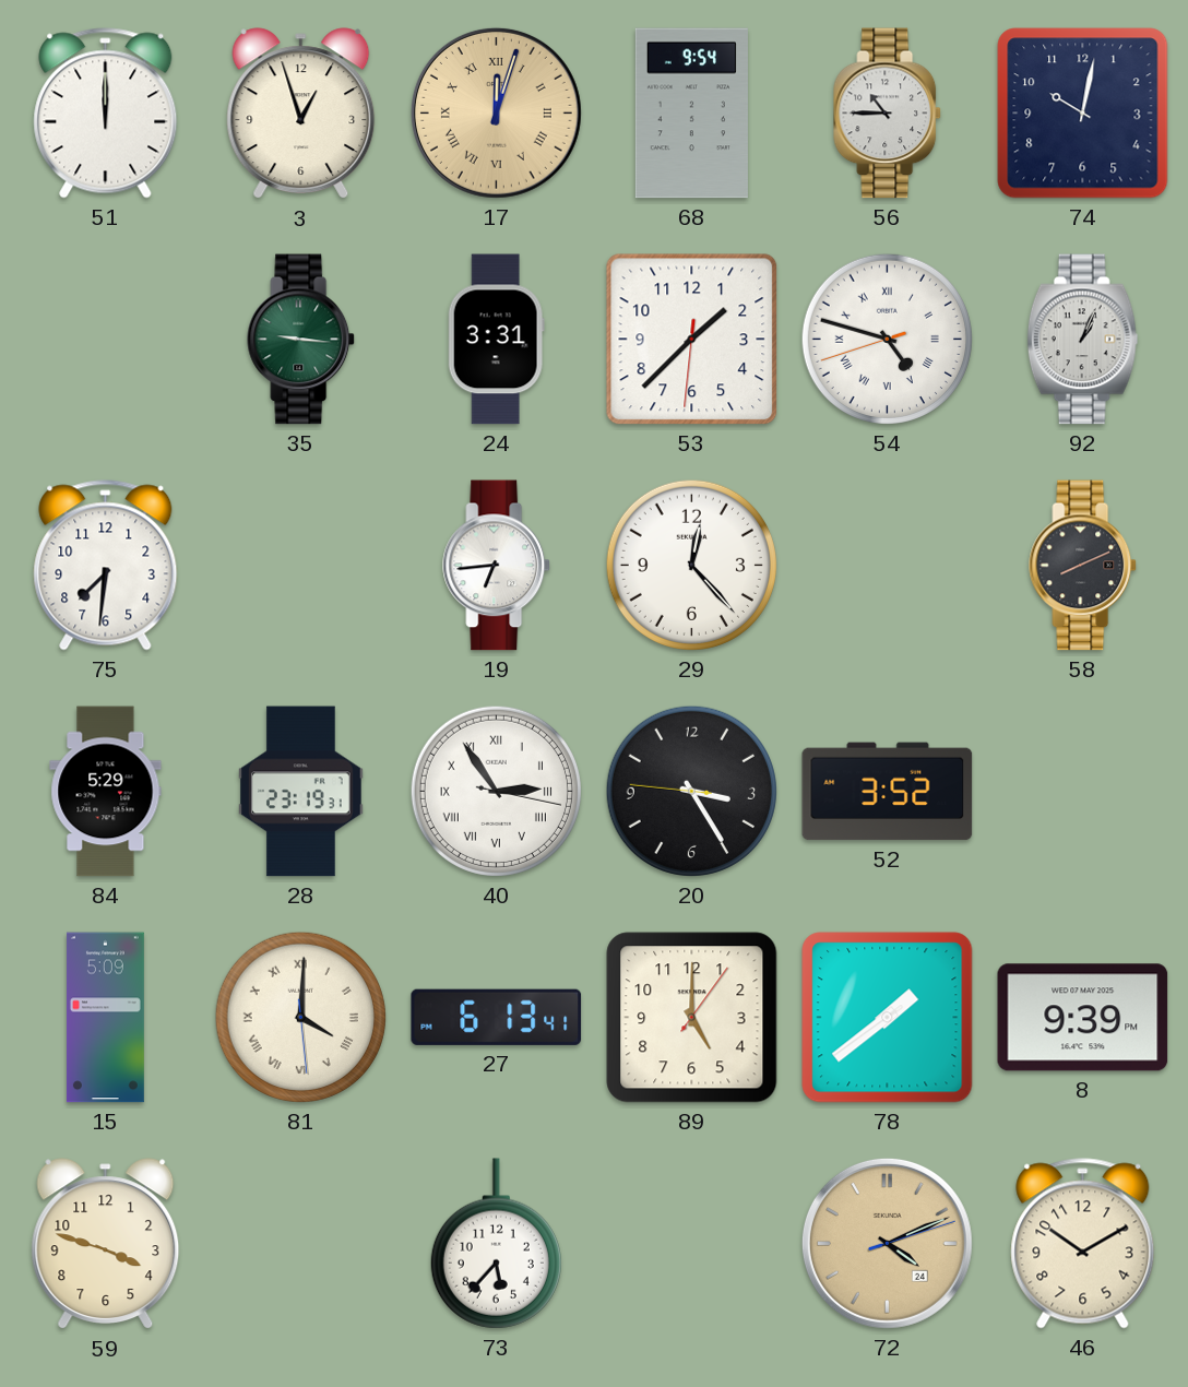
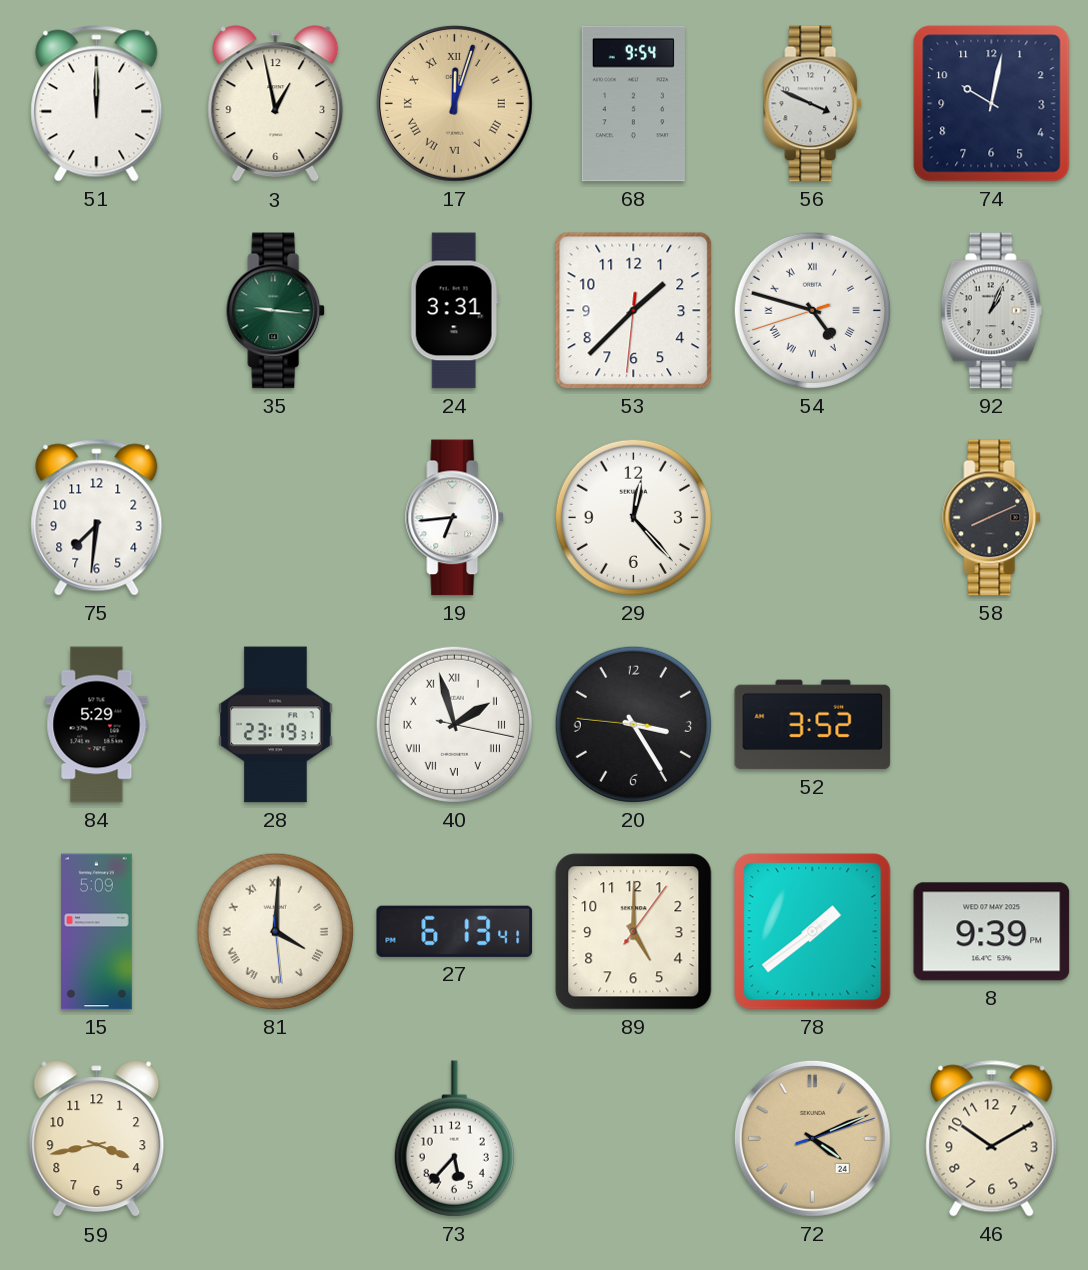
3: 12:57 -> 12:58 (276, 104)
56: 10:45 -> 3:49 (813, 104)
40: 2:54 -> 1:57 (454, 724)
59: 3:48 -> 3:43 (97, 1139)
